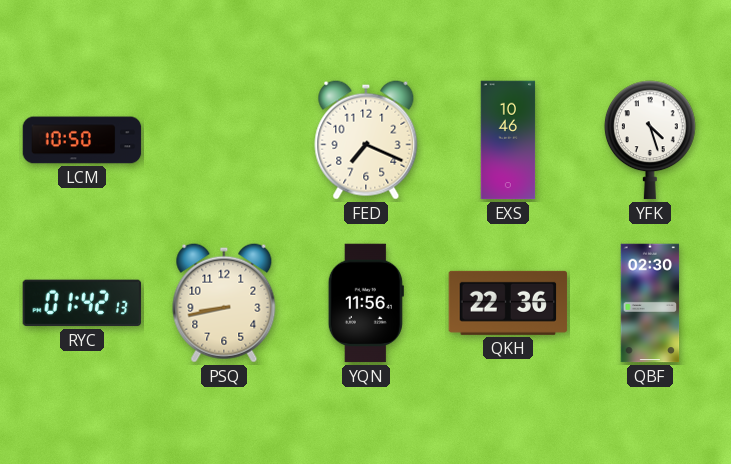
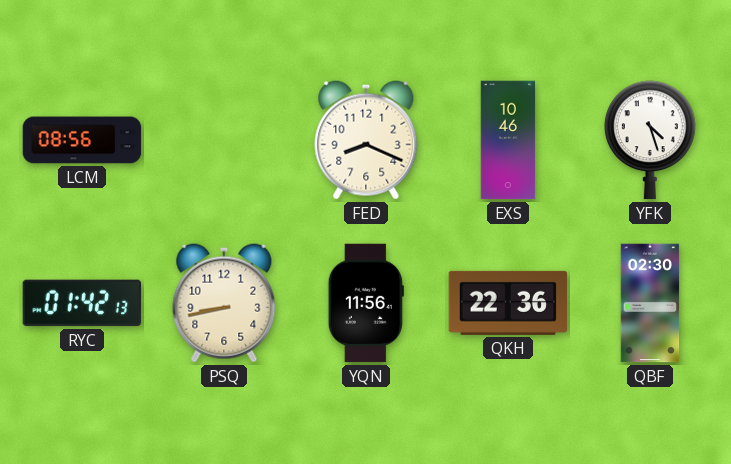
LCM: 10:50 -> 08:56 (82, 140)
FED: 7:19 -> 8:19 (366, 140)
